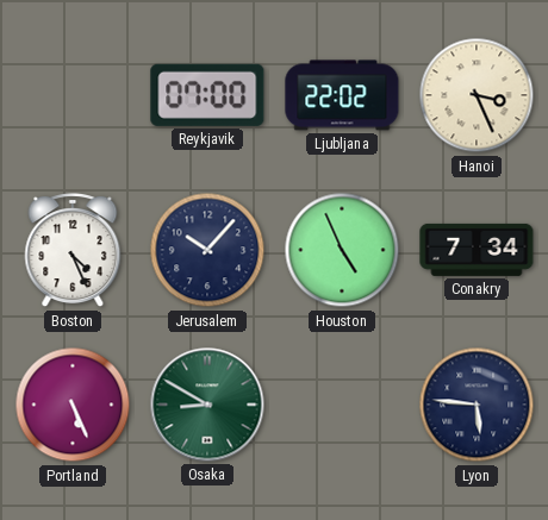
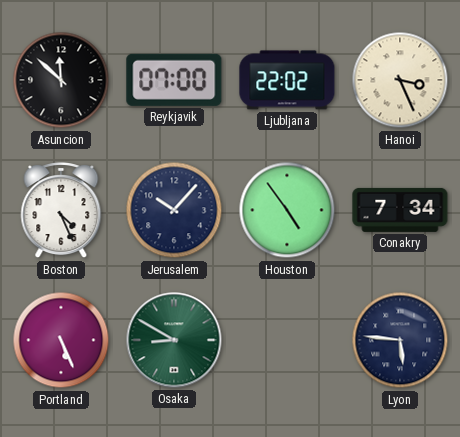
Asuncion: none -> 11:52 (61, 80)
Houston: 4:56 -> 4:54 (287, 210)
